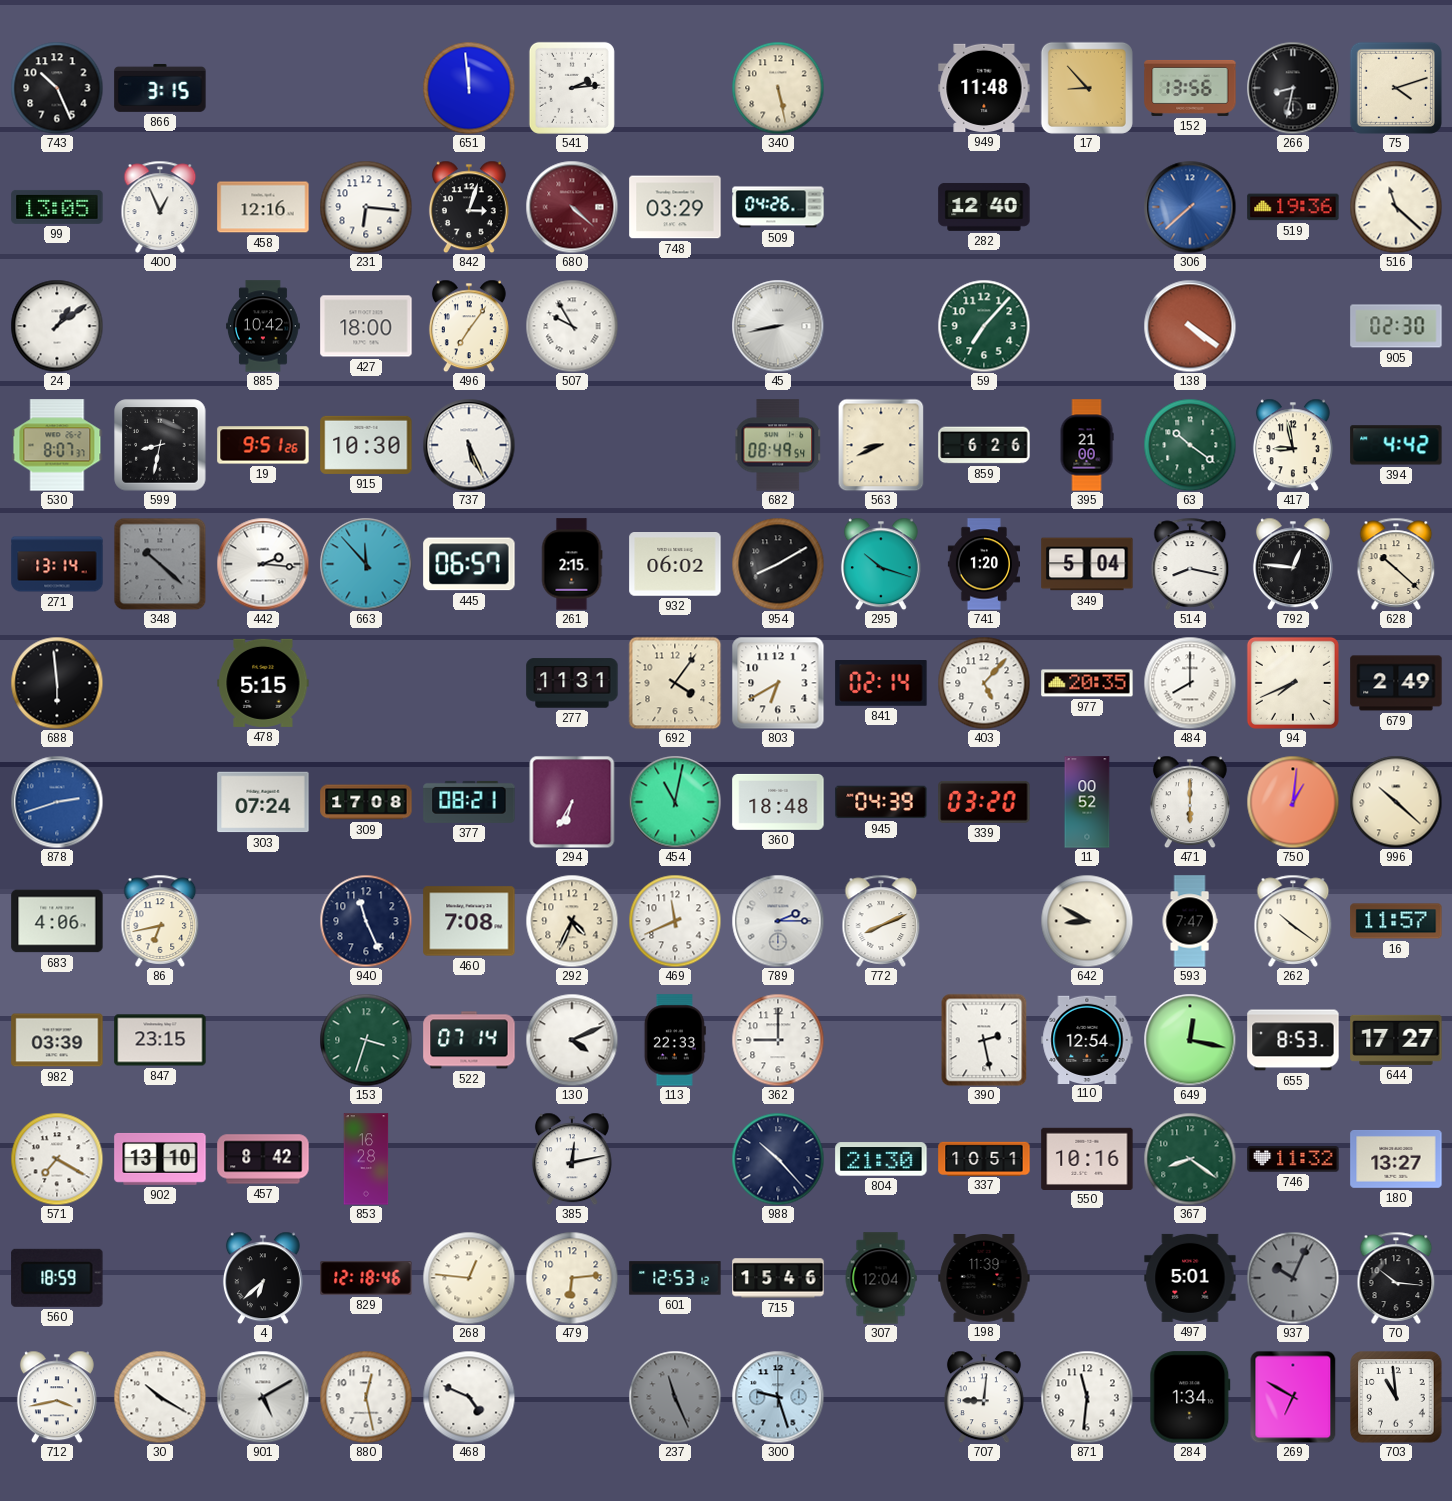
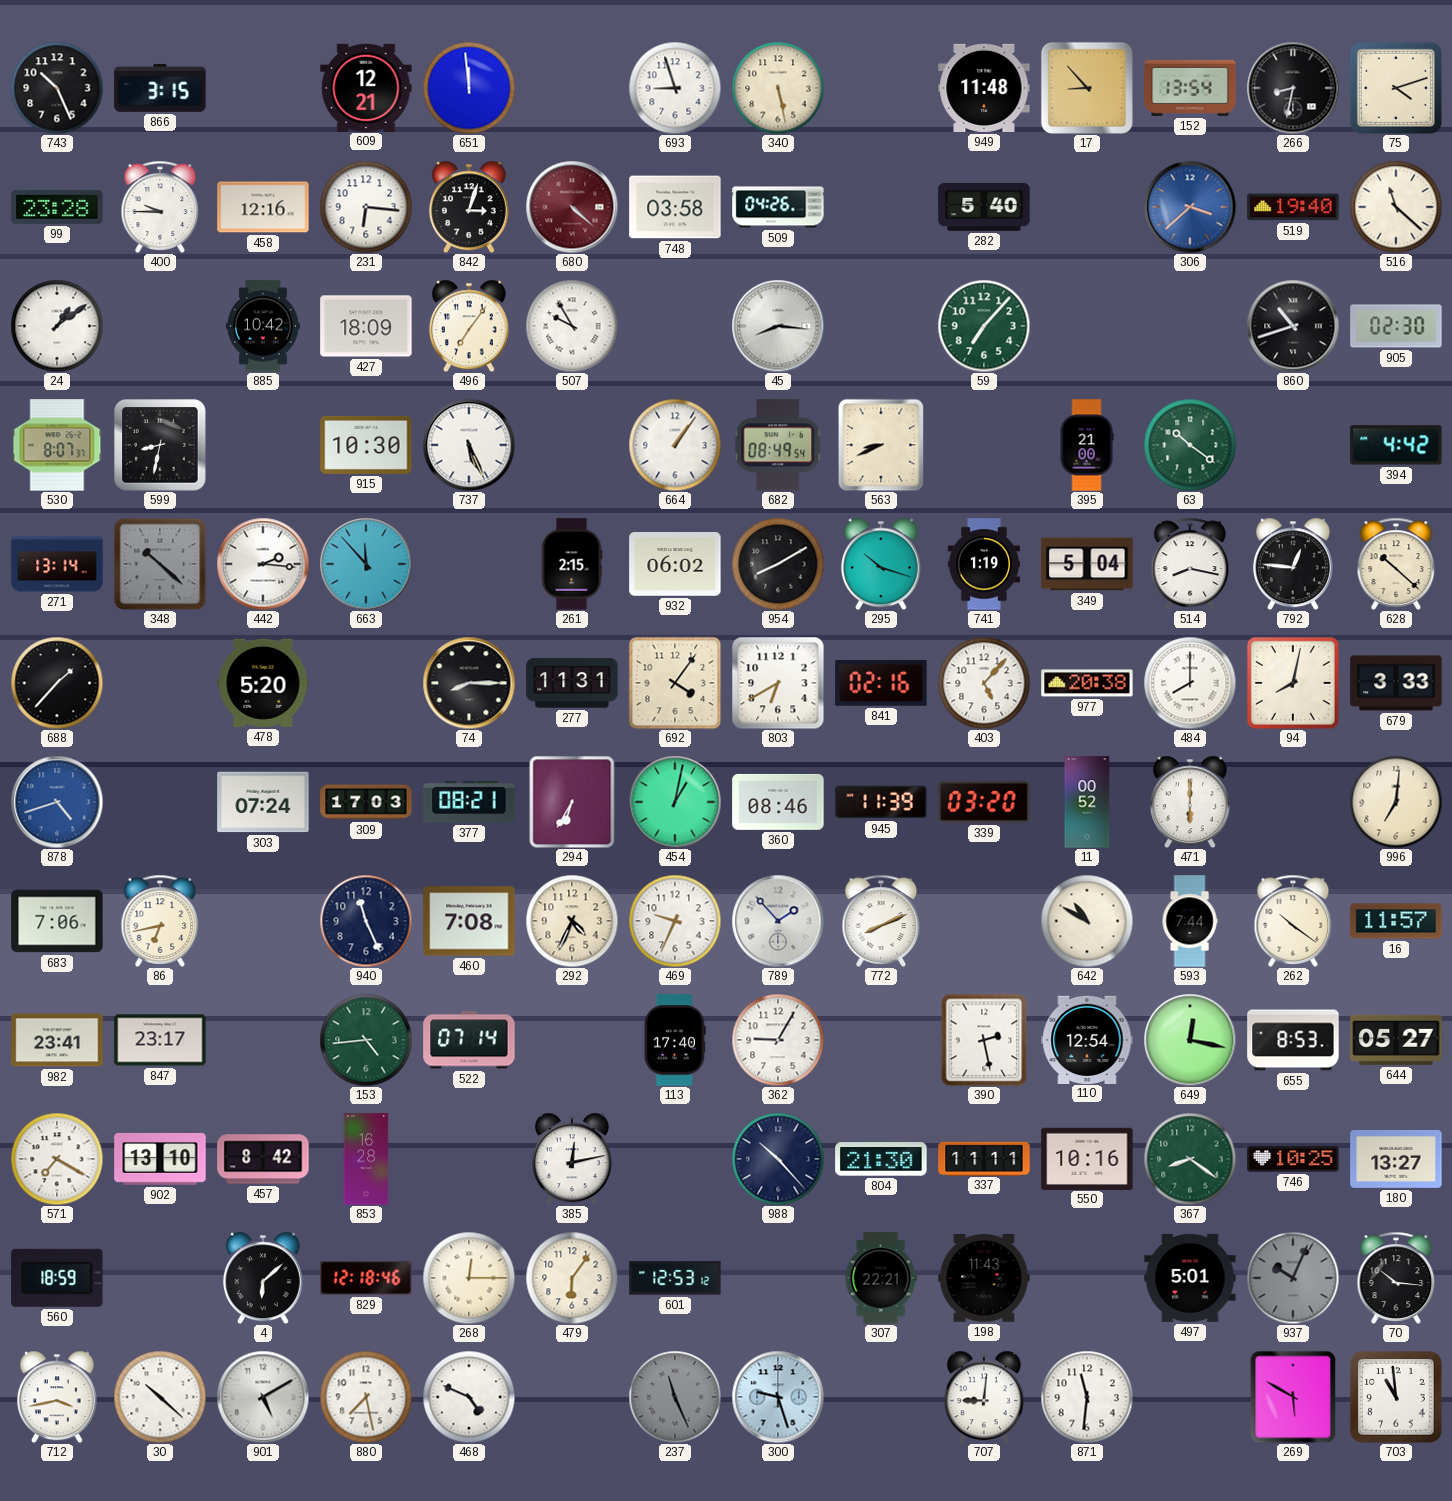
609: none -> 12:21 (366, 87)
541: 2:14 -> none (572, 88)
693: none -> 8:57 (675, 88)
152: 13:56 -> 13:54 (1190, 88)
99: 13:05 -> 23:28 (57, 207)
400: 12:56 -> 9:45 (160, 207)
748: 03:29 -> 03:58 (675, 207)
282: 12:40 -> 5:40 (984, 207)
306: 7:38 -> 3:38 (1190, 207)
519: 19:36 -> 19:40 (1293, 207)
427: 18:00 -> 18:09 (366, 326)
45: 8:43 -> 8:16 (778, 326)
138: 4:21 -> none (1190, 326)
860: none -> 10:42 (1293, 326)
19: 9:51 -> none (263, 445)
664: none -> 1:06 (675, 445)
859: 6:26 -> none (984, 445)
417: 8:58 -> none (1293, 445)
445: 06:57 -> none (469, 564)
741: 1:20 -> 1:19 (983, 564)
688: 5:59 -> 1:37 (57, 683)
478: 5:15 -> 5:20 (263, 683)
74: none -> 8:15 (469, 683)
841: 02:14 -> 02:16 (881, 684)
977: 20:35 -> 20:38 (1087, 683)
94: 7:41 -> 8:02 (1293, 683)
679: 2:49 -> 3:33 (1396, 683)
878: 2:42 -> 4:42 (57, 802)
309: 17:08 -> 17:03 (366, 802)
454: 11:02 -> 1:02 (675, 802)
360: 18:48 -> 08:46 (778, 802)
945: 04:39 -> 11:39 (881, 802)
750: 1:01 -> none (1293, 802)
996: 10:22 -> 7:01 (1396, 802)
683: 4:06 -> 7:06 (57, 921)
469: 11:41 -> 9:34 (675, 921)
789: 2:15 -> 1:53 (778, 921)
642: 8:50 -> 10:50 (1087, 921)
593: 7:47 -> 7:44 (1190, 921)
982: 03:39 -> 23:41 (57, 1040)
847: 23:15 -> 23:17 (160, 1040)
153: 3:33 -> 4:44 (366, 1040)
130: 4:11 -> none (572, 1040)
113: 22:33 -> 17:40 (675, 1040)
362: 9:00 -> 9:05 (778, 1040)
644: 17:27 -> 05:27 (1396, 1040)
337: 10:51 -> 11:11 (984, 1158)
746: 11:32 -> 10:25 (1293, 1159)
4: 6:38 -> 6:08 (263, 1278)
268: 12:46 -> 12:15 (469, 1278)
479: 6:14 -> 6:06 (572, 1278)
715: 15:46 -> none (778, 1278)
307: 12:04 -> 22:21 (881, 1278)
198: 11:39 -> 11:43 (984, 1279)
30: 10:20 -> 10:22 (160, 1397)
880: 12:28 -> 7:28 (366, 1397)
284: 1:34 -> none (1190, 1397)
269: 6:50 -> 5:50 (1293, 1397)
